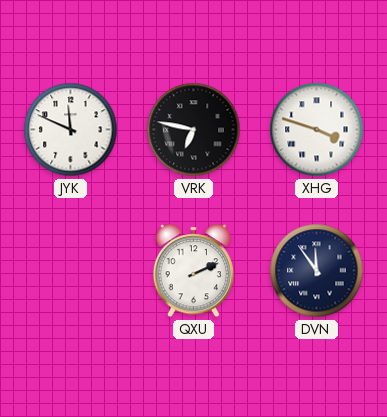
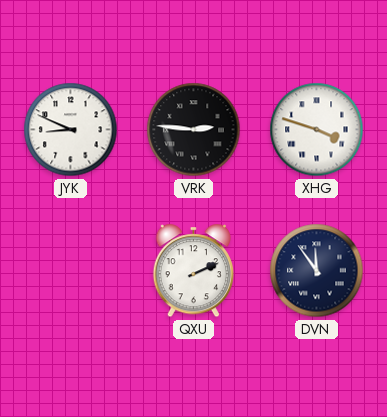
JYK: 11:49 -> 8:49 (71, 130)
VRK: 6:47 -> 2:46 (194, 130)
